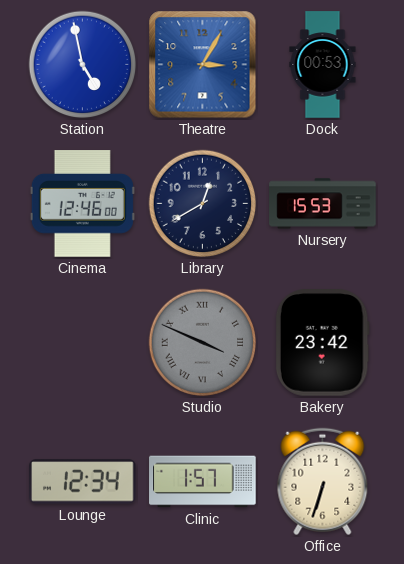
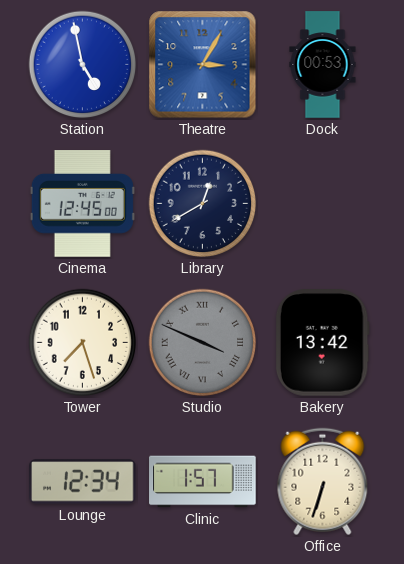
Cinema: 12:46 -> 12:45 (82, 204)
Nursery: 15:53 -> none (323, 204)
Tower: none -> 7:27 (83, 343)
Bakery: 23:42 -> 13:42 (322, 343)
